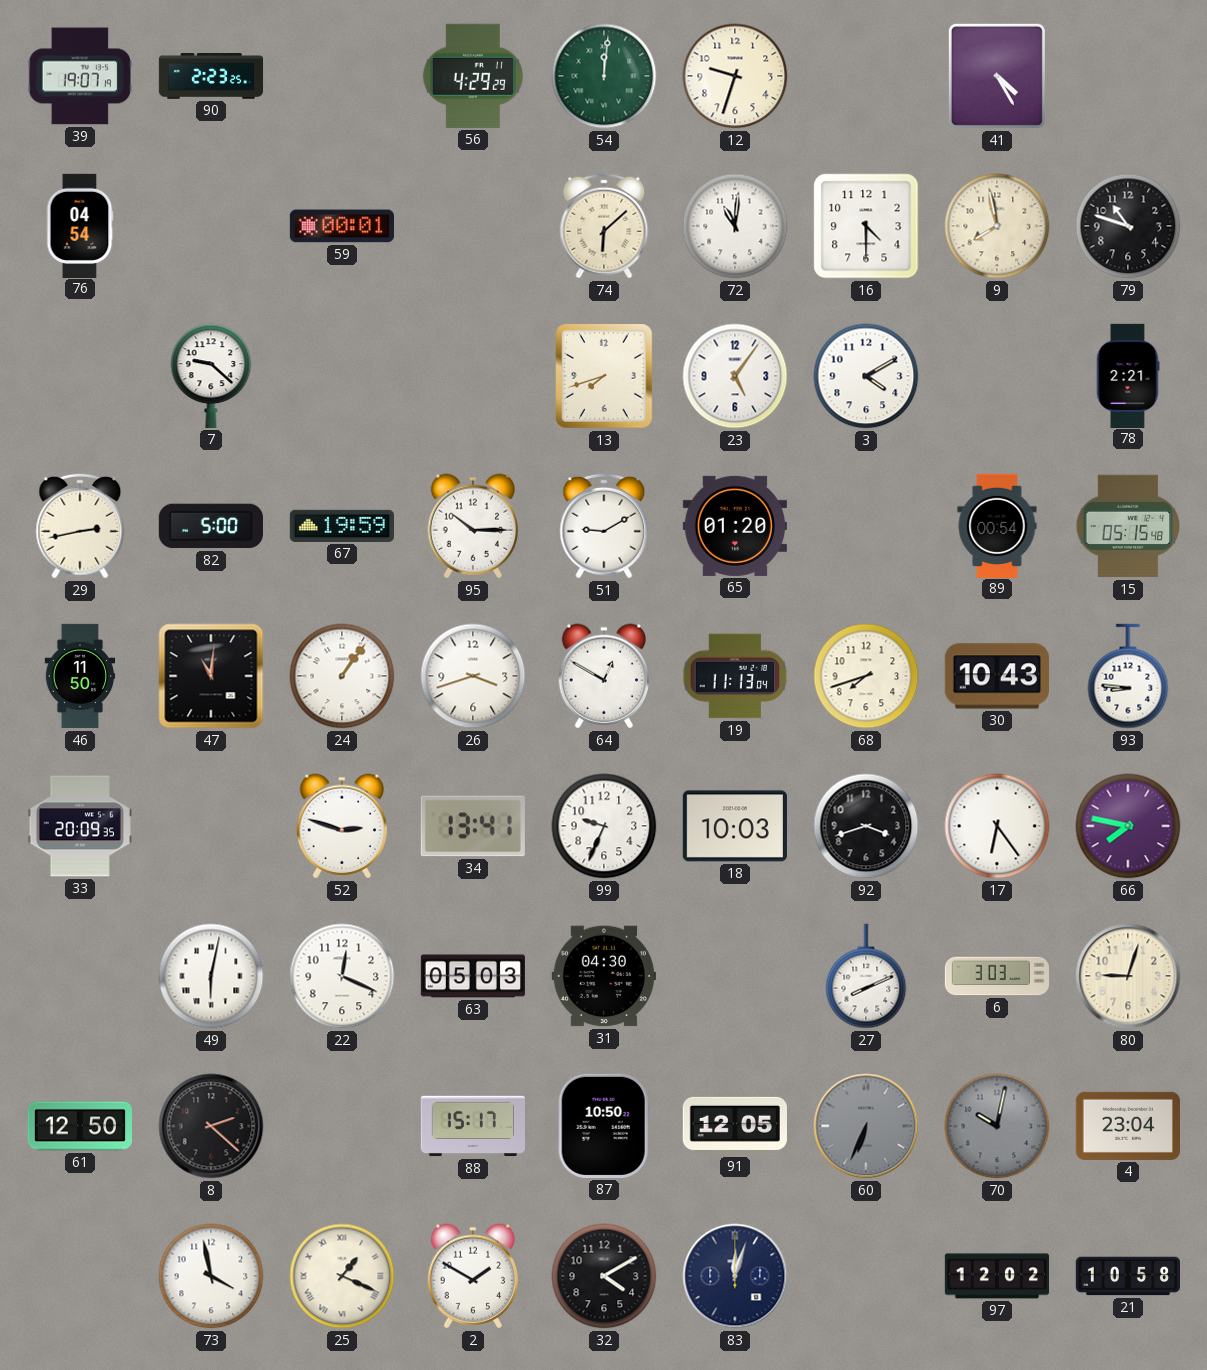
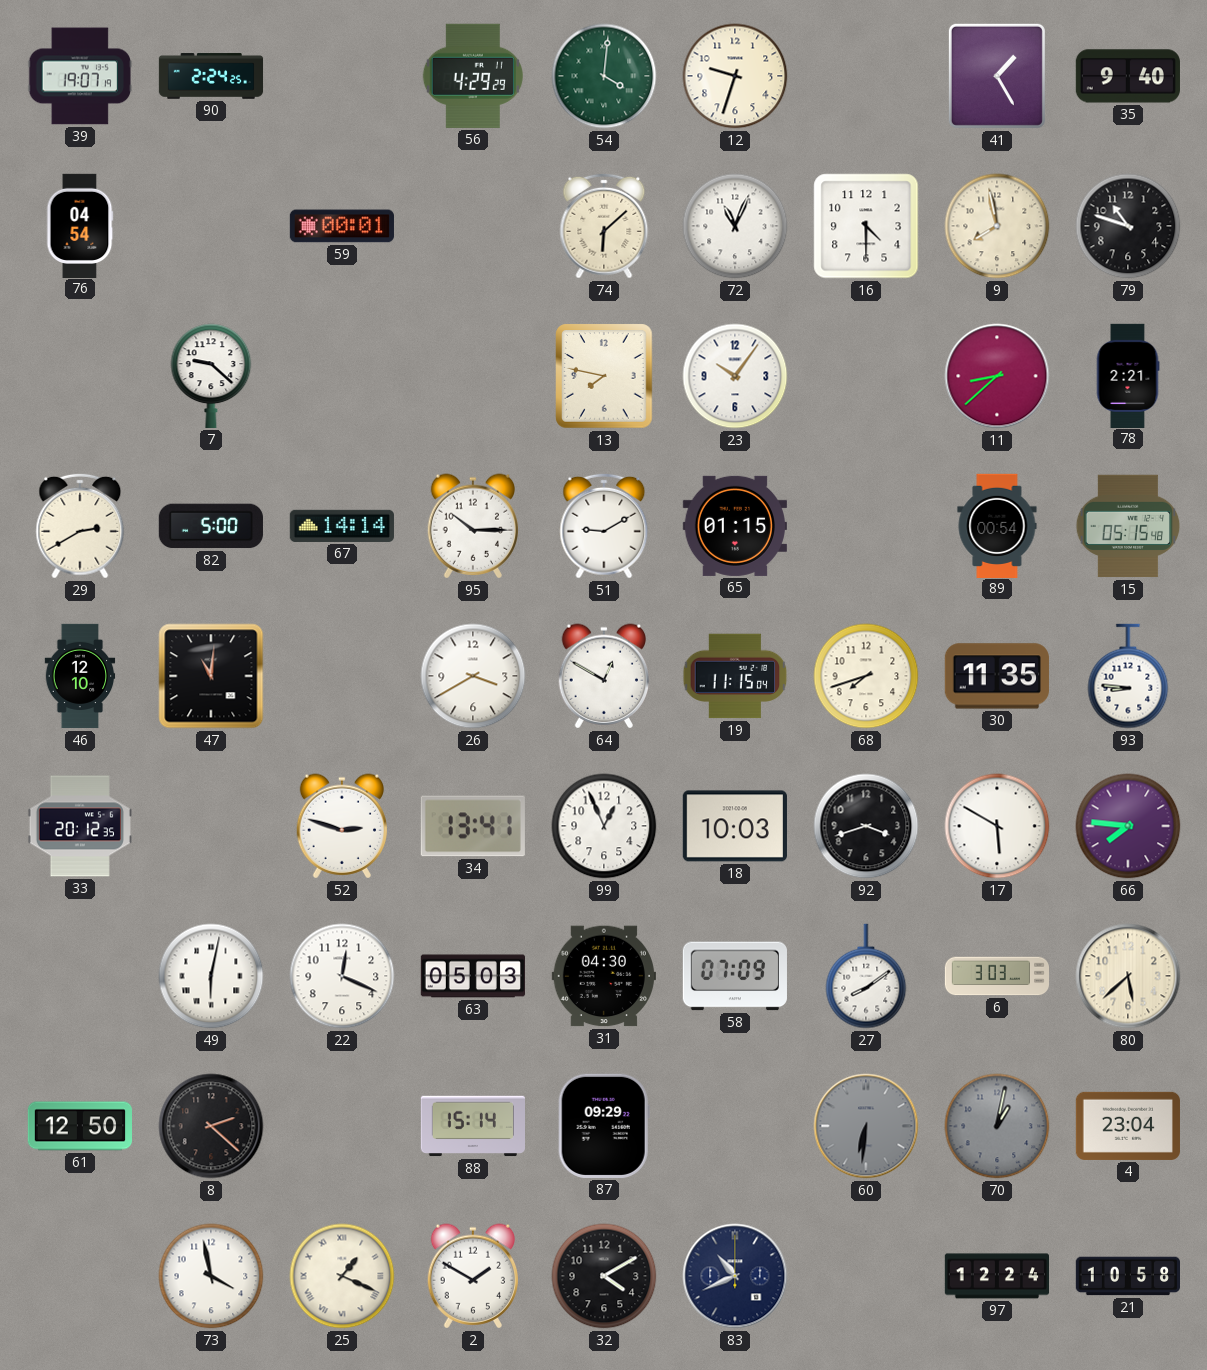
90: 2:23 -> 2:24 (211, 76)
54: 12:01 -> 4:01 (604, 76)
41: 4:25 -> 1:25 (997, 76)
35: none -> 9:40 (1128, 76)
72: 11:01 -> 11:04 (735, 226)
13: 7:42 -> 7:47 (604, 376)
23: 5:06 -> 10:06 (735, 376)
3: 4:10 -> none (866, 376)
11: none -> 8:38 (997, 376)
29: 2:43 -> 2:40 (80, 526)
67: 19:59 -> 14:14 (342, 526)
65: 01:20 -> 01:15 (735, 526)
46: 11:50 -> 12:10 (80, 676)
24: 1:06 -> none (342, 676)
26: 3:42 -> 3:40 (473, 676)
19: 11:13 -> 11:15 (735, 676)
30: 10:43 -> 11:35 (997, 676)
33: 20:09 -> 20:12 (80, 826)
99: 9:34 -> 12:56 (604, 826)
17: 6:24 -> 5:50 (997, 826)
66: 7:47 -> 7:46 (1128, 826)
58: none -> 07:09 (735, 976)
27: 8:11 -> 8:09 (866, 976)
80: 9:03 -> 5:38 (1128, 976)
88: 15:17 -> 15:14 (472, 1126)
87: 10:50 -> 09:29 (604, 1126)
91: 12:05 -> none (735, 1126)
60: 6:34 -> 6:31 (866, 1126)
70: 10:02 -> 1:02 (997, 1126)
83: 12:03 -> 10:41 (735, 1276)
97: 12:02 -> 12:24 (996, 1276)
